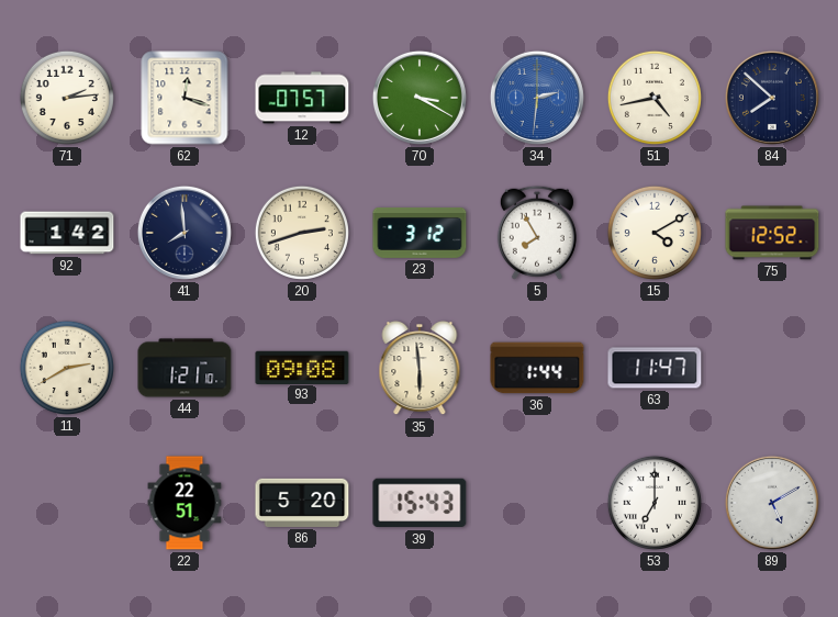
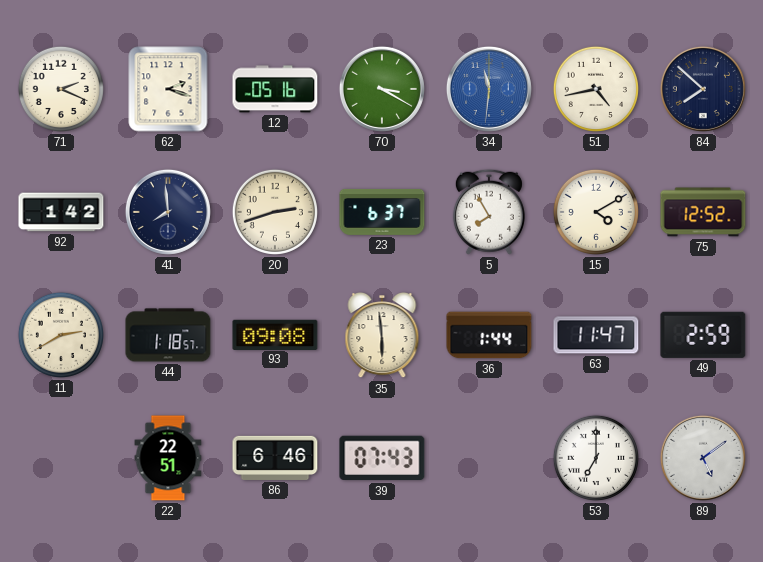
71: 2:14 -> 2:19 (61, 89)
62: 12:18 -> 2:18 (168, 89)
12: 07:57 -> 05:16 (275, 89)
34: 2:31 -> 11:31 (489, 89)
23: 3:12 -> 6:37 (382, 212)
44: 1:21 -> 1:18 (168, 335)
49: none -> 2:59 (703, 335)
86: 5:20 -> 6:46 (275, 458)
39: 15:43 -> 07:43 (382, 458)
89: 5:10 -> 5:09 (703, 458)
